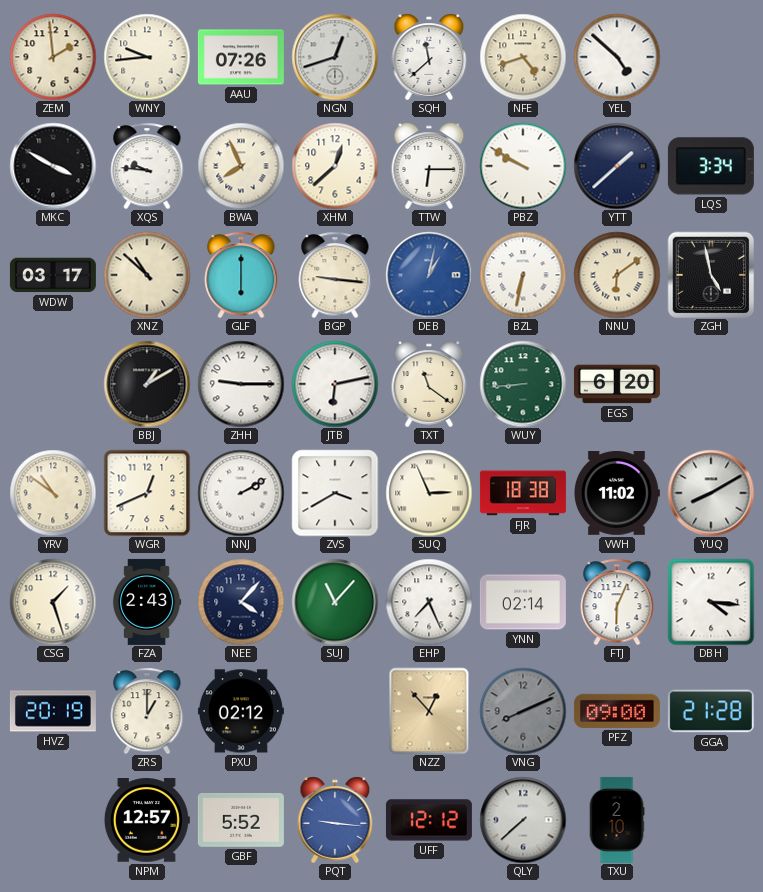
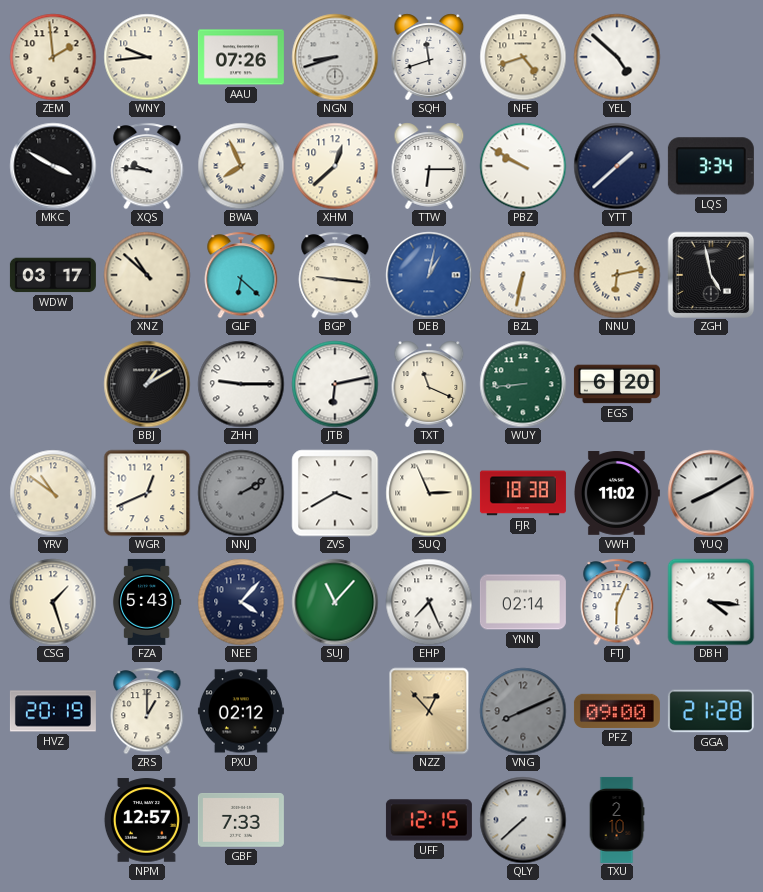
NGN: 12:42 -> 8:42 (335, 57)
SQH: 11:38 -> 11:42 (429, 57)
GLF: 6:00 -> 6:22 (241, 275)
NNU: 6:09 -> 6:13 (617, 275)
TXT: 11:21 -> 11:19 (429, 384)
NNJ dial: white -> grey (241, 493)
FZA: 2:43 -> 5:43 (147, 602)
GBF: 5:52 -> 7:33 (241, 821)
PQT: 9:16 -> none (335, 820)
UFF: 12:12 -> 12:15 (429, 820)
